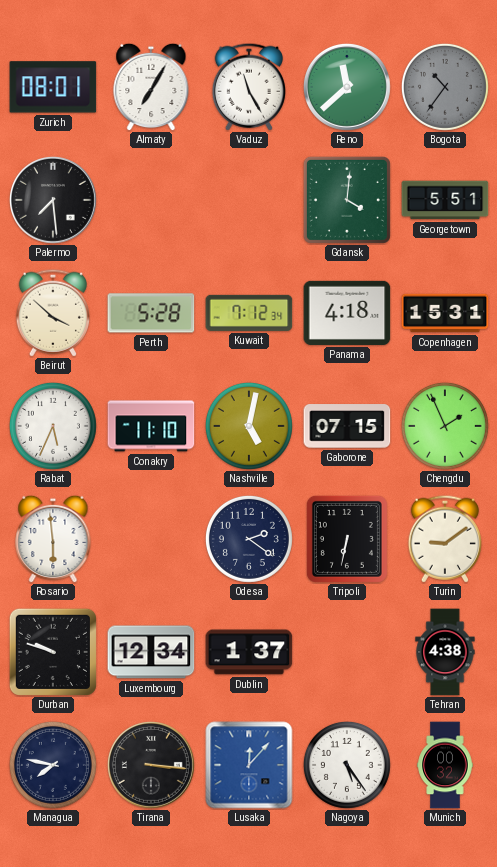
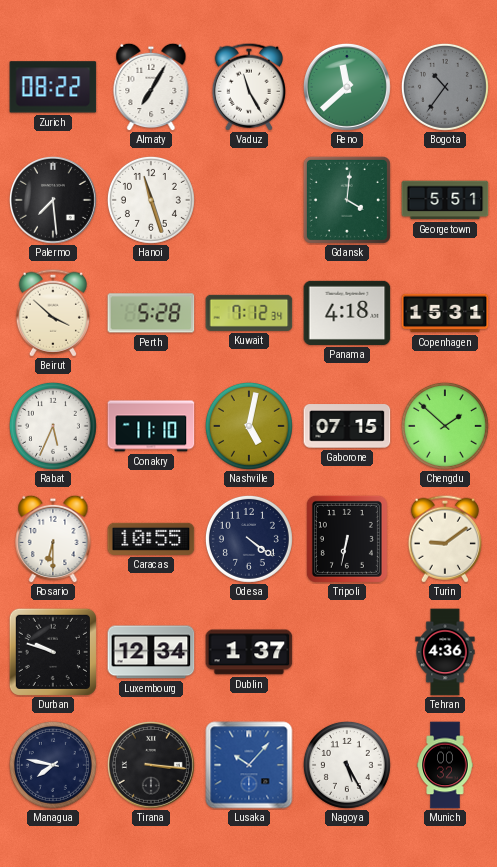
Zurich: 08:01 -> 08:22 (53, 87)
Hanoi: none -> 11:27 (151, 200)
Chengdu: 1:56 -> 1:52 (445, 426)
Rosario: 5:59 -> 6:30 (53, 539)
Caracas: none -> 10:55 (151, 539)
Odesa: 2:21 -> 4:21 (249, 539)
Tehran: 4:38 -> 4:36 (445, 652)
Lusaka: 12:07 -> 10:07 (249, 765)
Nagoya: 5:24 -> 5:25 (347, 765)
